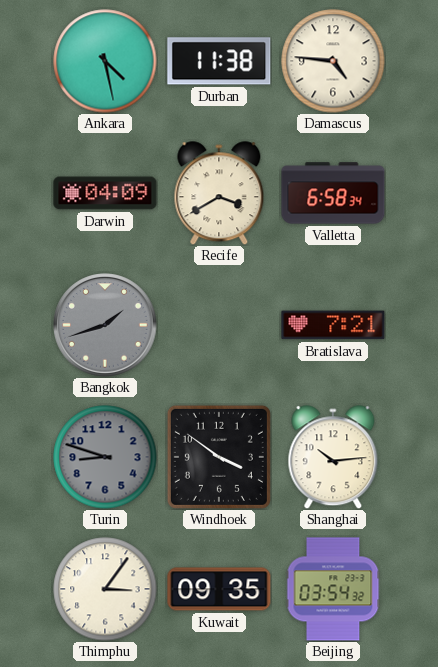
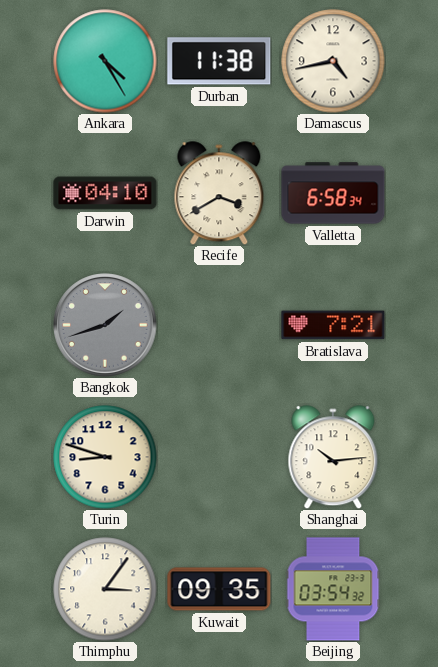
Ankara: 4:28 -> 4:25 (105, 61)
Damascus: 4:46 -> 4:43 (333, 61)
Darwin: 04:09 -> 04:10 (105, 193)
Turin dial: grey -> cream (105, 457)
Windhoek: 3:51 -> none (219, 457)
